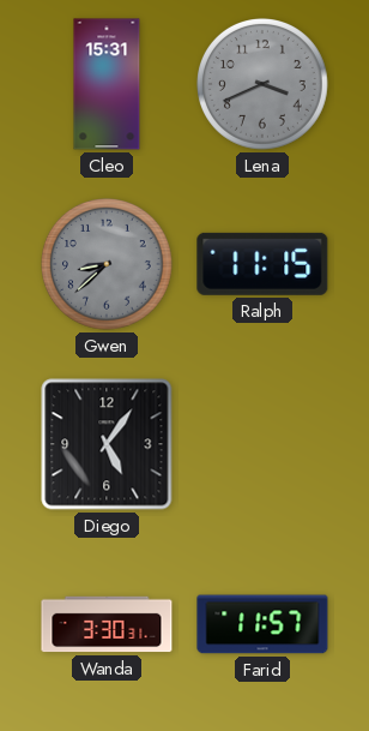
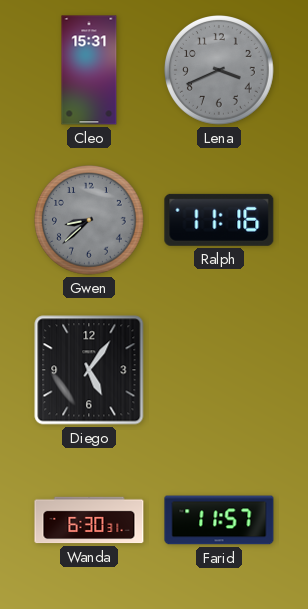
Ralph: 11:15 -> 11:16 (219, 220)
Wanda: 3:30 -> 6:30 (89, 520)
